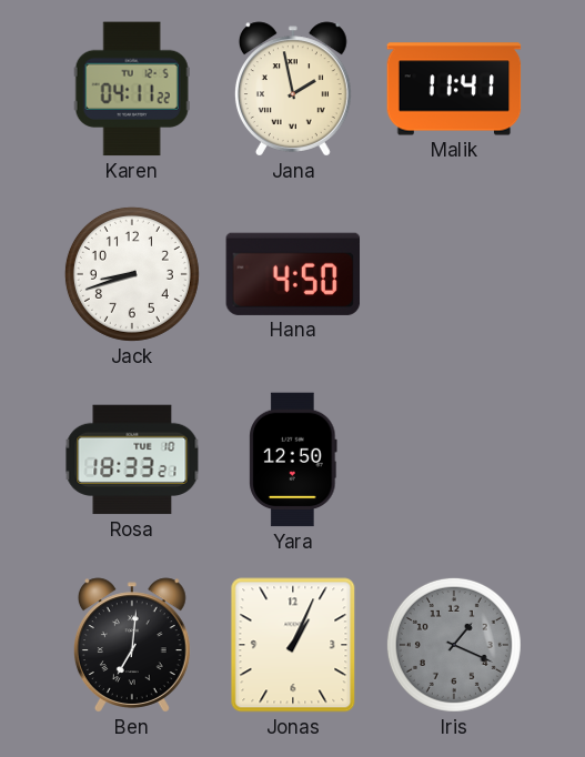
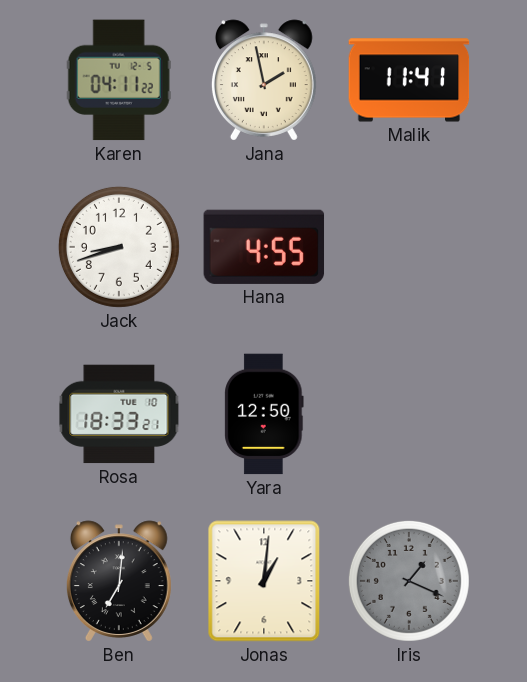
Hana: 4:50 -> 4:55 (264, 247)
Jonas: 1:04 -> 1:01 (264, 581)
